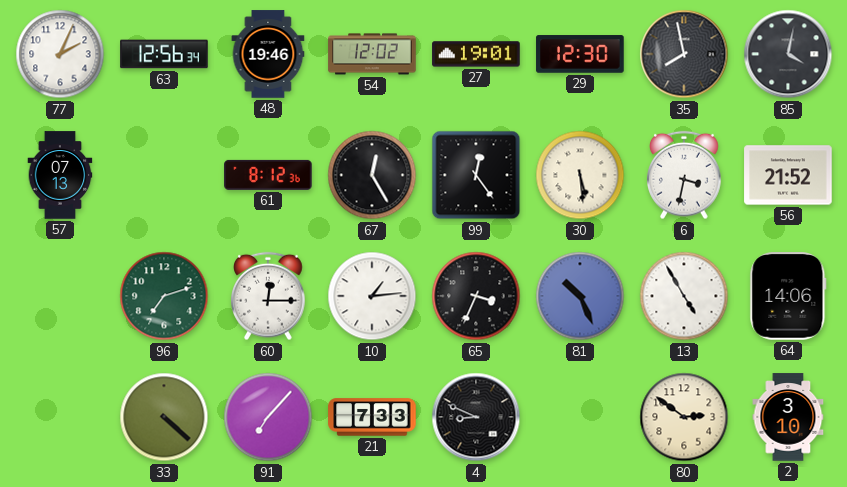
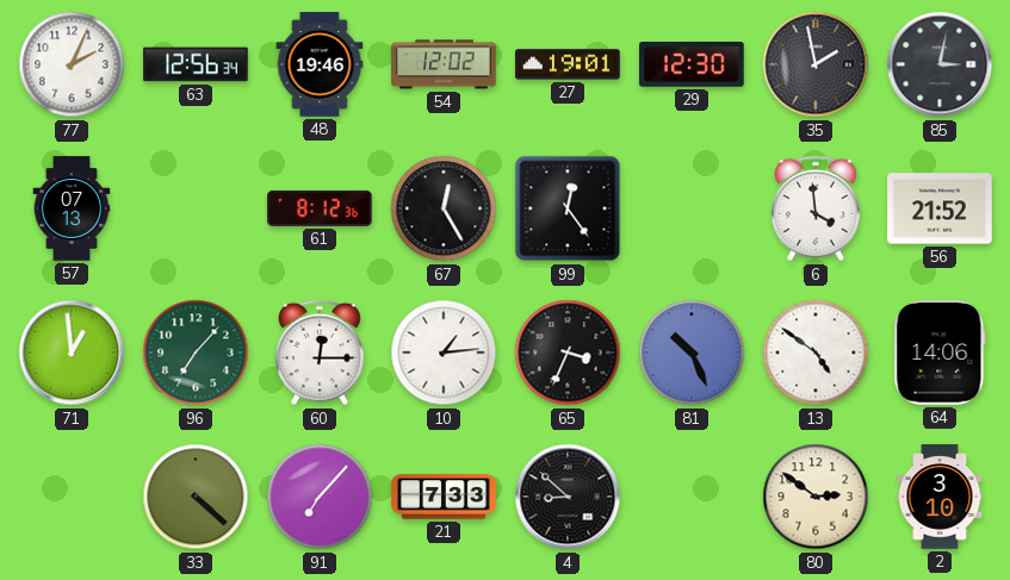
35: 7:58 -> 1:58 (816, 64)
85: 4:02 -> 3:02 (940, 64)
30: 5:29 -> none (580, 175)
6: 3:32 -> 3:59 (817, 208)
71: none -> 12:59 (72, 353)
96: 7:12 -> 7:07 (196, 353)
13: 4:55 -> 4:51 (816, 353)
4: 8:49 -> 8:52 (568, 497)
